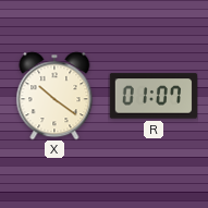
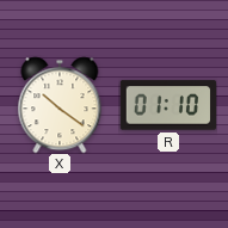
R: 01:07 -> 01:10 (168, 105)
